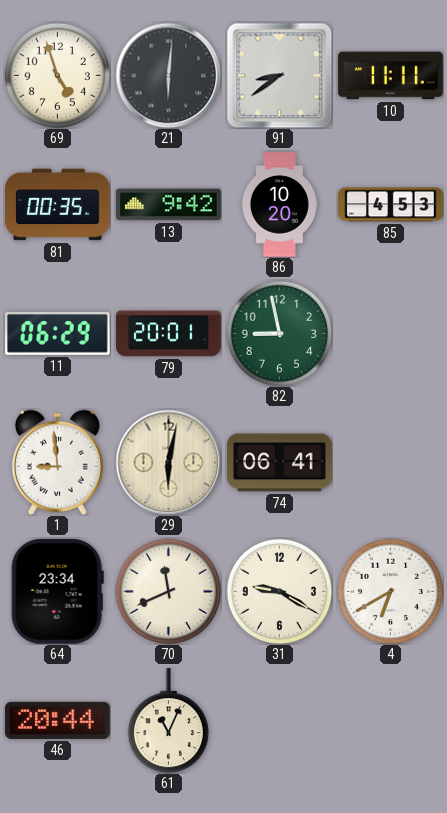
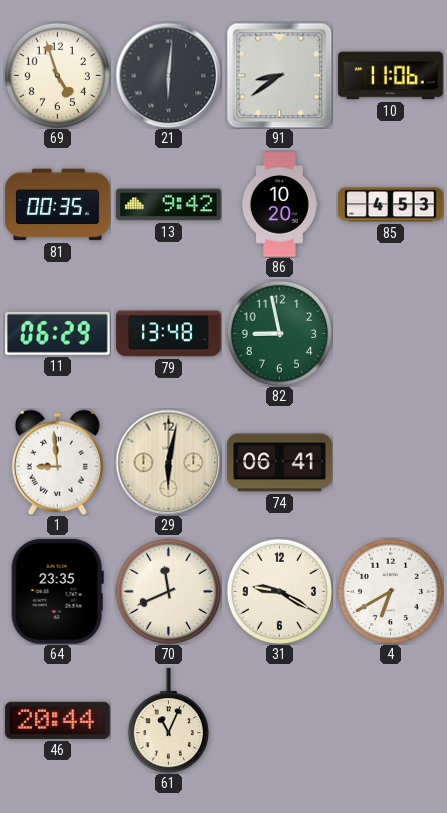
10: 11:11 -> 11:06 (391, 76)
79: 20:01 -> 13:48 (169, 334)
64: 23:34 -> 23:35 (57, 592)
